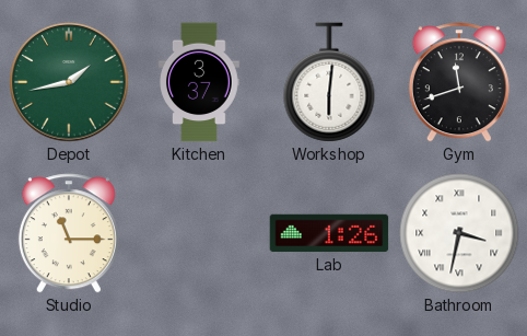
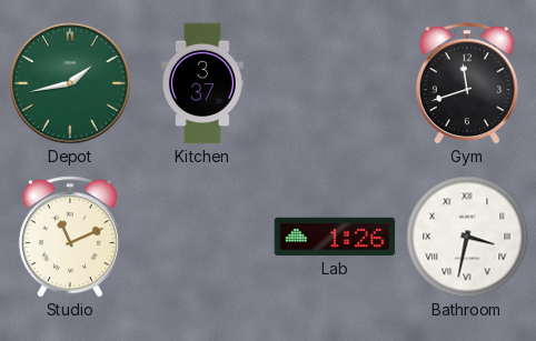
Workshop: 6:01 -> none (329, 82)
Studio: 11:15 -> 11:11 (70, 237)
